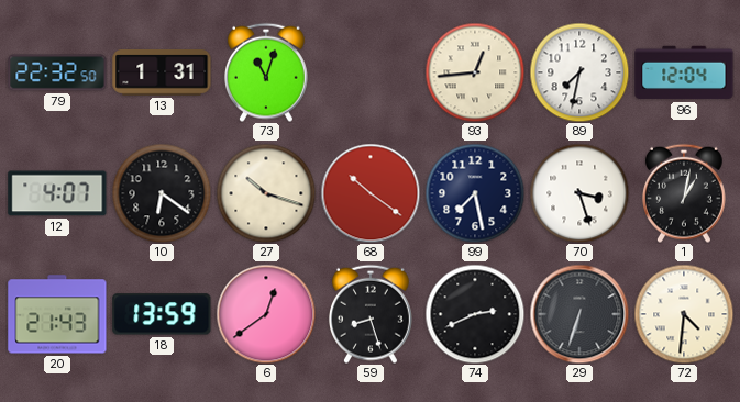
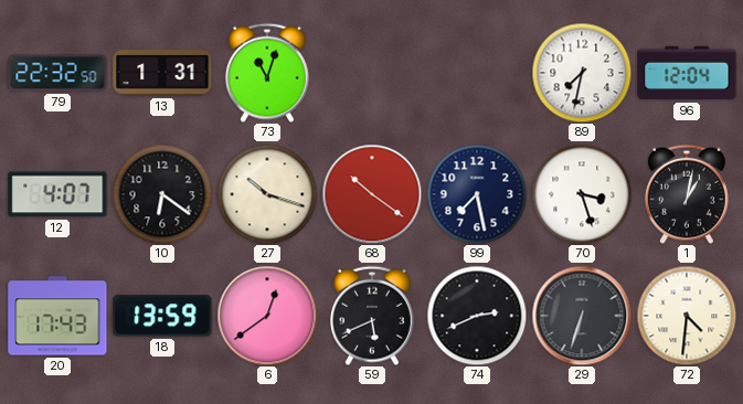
93: 12:44 -> none (475, 72)
20: 21:43 -> 17:43 (57, 316)
59: 8:27 -> 5:41 (372, 316)
